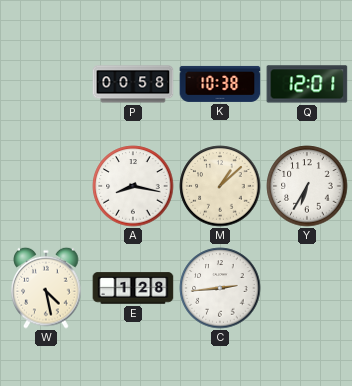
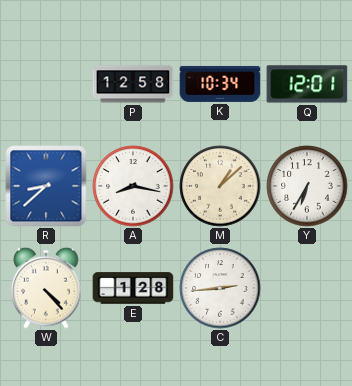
P: 00:58 -> 12:58 (133, 84)
K: 10:38 -> 10:34 (220, 84)
R: none -> 8:38 (46, 186)
W: 4:28 -> 4:23 (46, 288)
